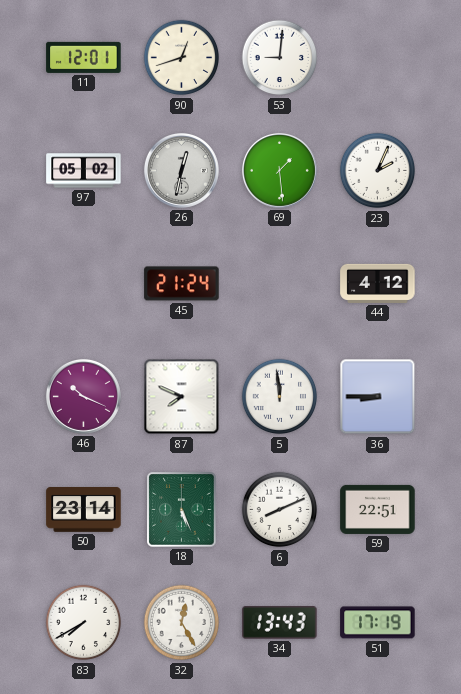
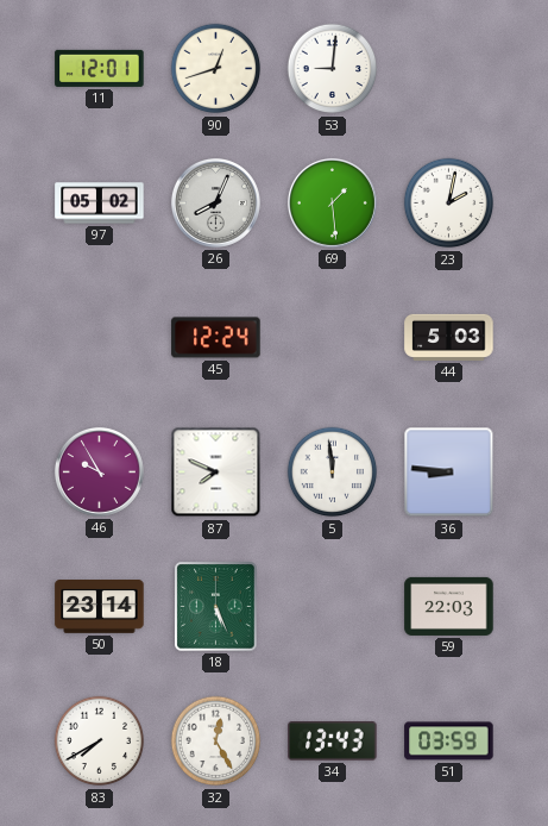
26: 12:32 -> 8:04 (215, 202)
23: 2:04 -> 2:02 (449, 204)
45: 21:24 -> 12:24 (216, 338)
44: 4:12 -> 5:03 (449, 337)
46: 10:19 -> 9:55 (99, 471)
36: 8:45 -> 8:46 (449, 473)
6: 8:11 -> none (280, 510)
59: 22:51 -> 22:03 (449, 606)
51: 17:19 -> 03:59 (449, 741)
